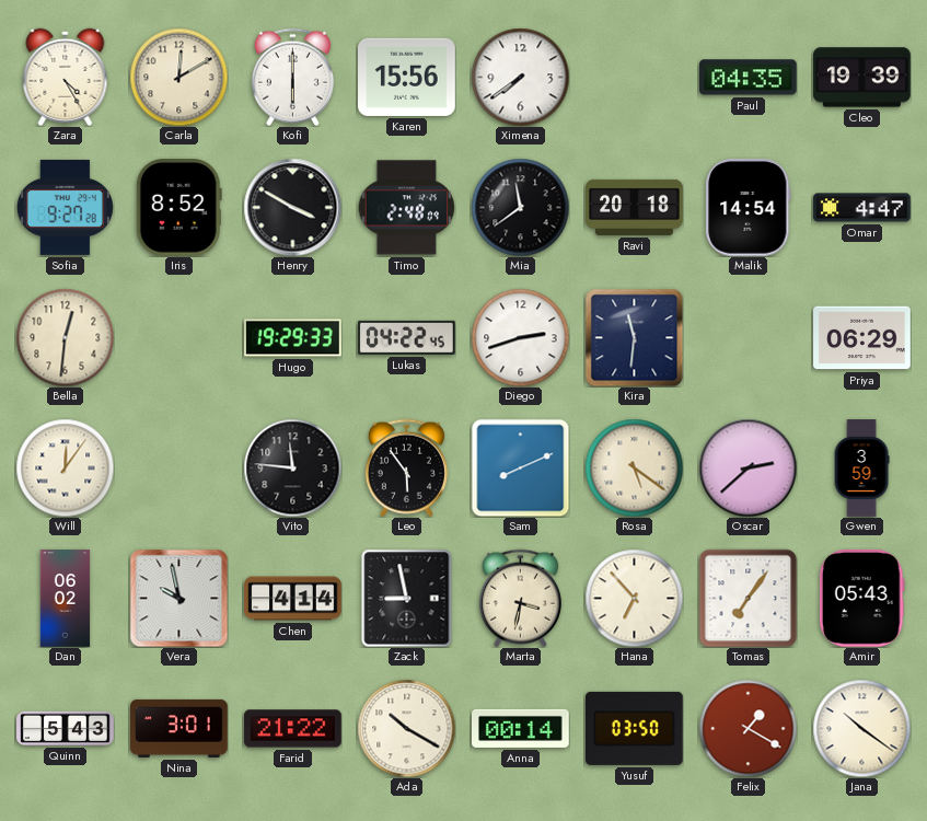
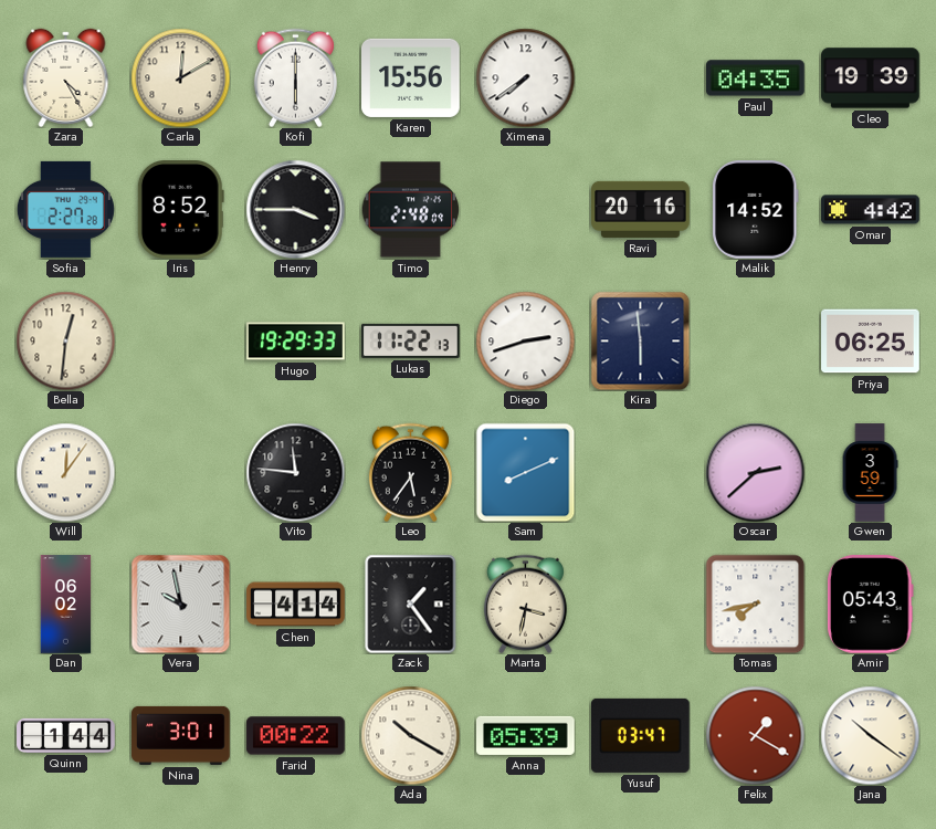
Sofia: 9:27 -> 2:27 (65, 209)
Henry: 3:50 -> 3:45 (295, 209)
Mia: 11:39 -> none (520, 207)
Ravi: 20:18 -> 20:16 (641, 209)
Malik: 14:54 -> 14:52 (756, 210)
Omar: 4:47 -> 4:42 (871, 210)
Lukas: 04:22 -> 11:22 (411, 340)
Kira: 11:31 -> 5:59 (640, 340)
Priya: 06:29 -> 06:25 (871, 342)
Leo: 5:54 -> 5:36 (410, 472)
Rosa: 5:21 -> none (634, 467)
Zack: 8:58 -> 1:24 (411, 604)
Hana: 6:53 -> none (634, 598)
Tomas: 7:06 -> 7:43 (755, 604)
Quinn: 5:43 -> 1:44 (66, 735)
Farid: 21:22 -> 00:22 (296, 736)
Anna: 00:14 -> 05:39 (526, 735)
Yusuf: 03:50 -> 03:47 (641, 735)
